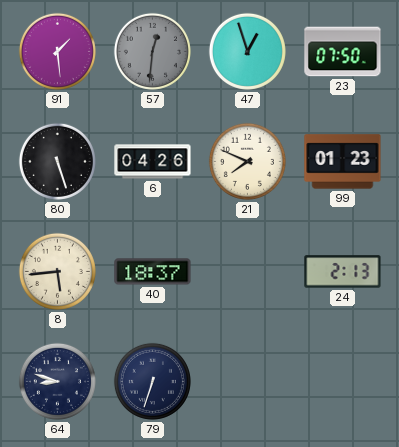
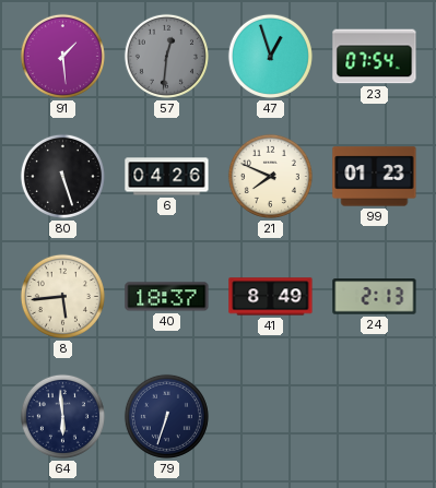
23: 07:50 -> 07:54 (375, 57)
41: none -> 8:49 (271, 297)
64: 8:48 -> 5:59 (62, 416)
